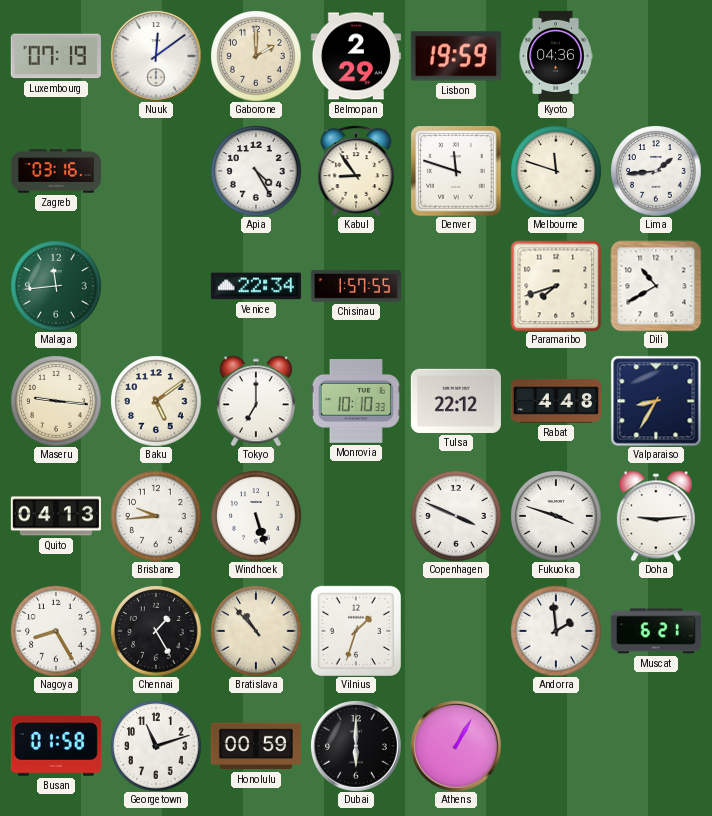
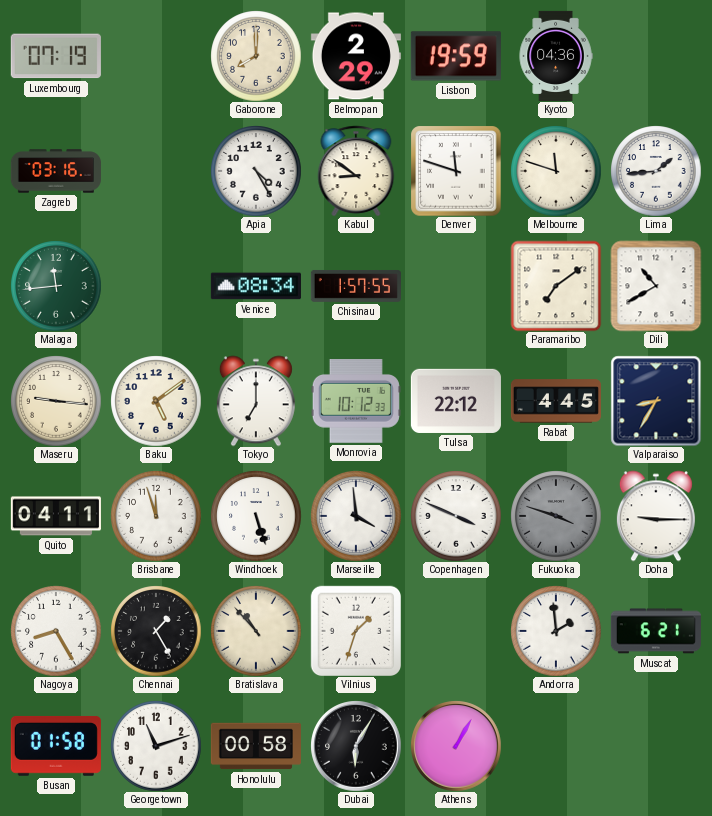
Nuuk: 12:09 -> none (156, 56)
Gaborone: 2:00 -> 8:00 (256, 56)
Kabul: 8:54 -> 8:51 (356, 171)
Venice: 22:34 -> 08:34 (256, 286)
Paramaribo: 7:42 -> 7:09 (556, 286)
Monrovia: 10:10 -> 10:12 (356, 402)
Rabat: 4:48 -> 4:45 (556, 401)
Quito: 04:13 -> 04:11 (56, 516)
Brisbane: 9:44 -> 11:57 (156, 516)
Marseille: none -> 3:59 (356, 516)
Fukuoka dial: white -> grey (556, 516)
Doha: 9:14 -> 9:15 (656, 516)
Honolulu: 00:59 -> 00:58 (256, 746)
Dubai: 6:00 -> 6:05 (356, 746)
